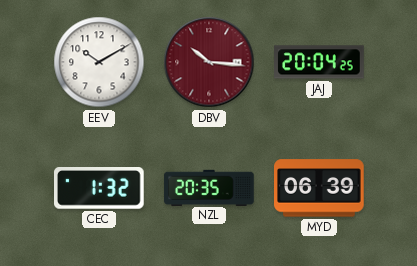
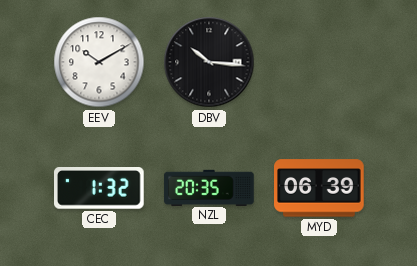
DBV dial: burgundy -> black (209, 62)
JAJ: 20:04 -> none (319, 62)
